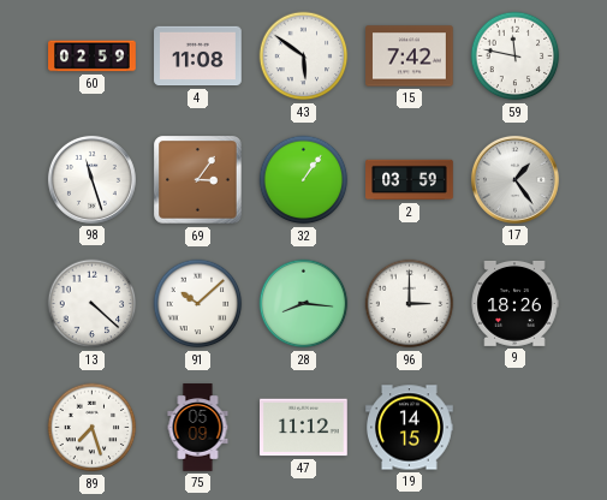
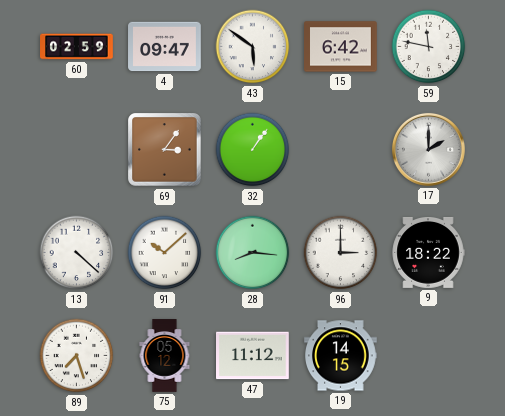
4: 11:08 -> 09:47 (165, 47)
15: 7:42 -> 6:42 (341, 47)
98: 11:27 -> none (91, 179)
2: 03:59 -> none (410, 180)
17: 1:24 -> 2:00 (428, 149)
9: 18:26 -> 18:22 (428, 252)
75: 05:09 -> 05:12 (165, 356)
